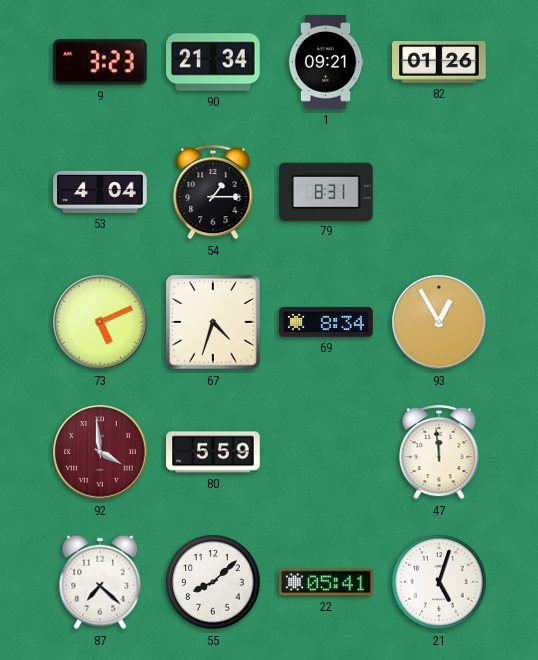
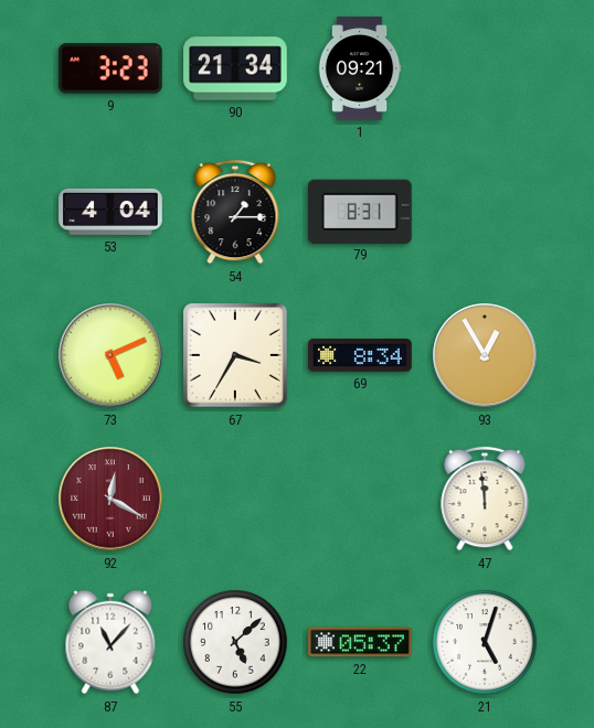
82: 01:26 -> none (439, 63)
67: 4:33 -> 3:35 (235, 355)
92: 3:59 -> 12:20 (110, 499)
80: 5:59 -> none (213, 452)
87: 7:22 -> 11:07 (110, 642)
55: 8:08 -> 5:08 (235, 642)
22: 05:41 -> 05:37 (360, 642)
